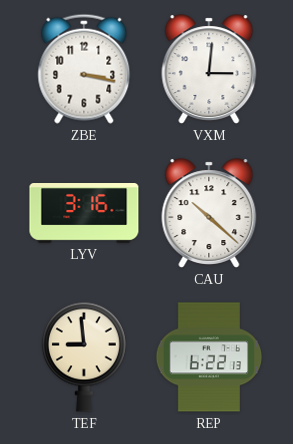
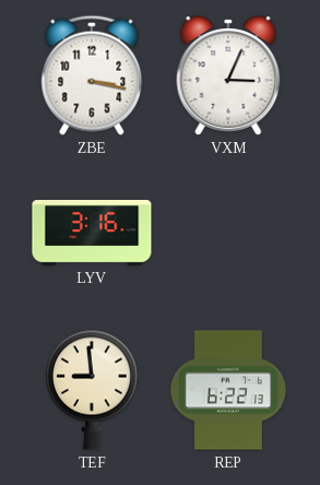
VXM: 3:01 -> 3:04 (228, 75)
CAU: 10:22 -> none (209, 213)
